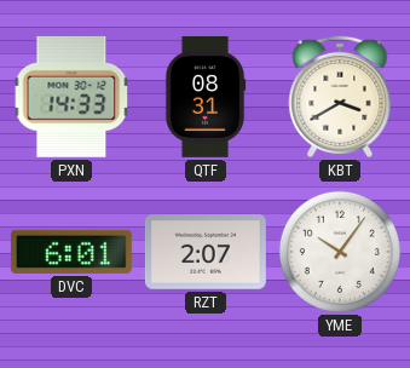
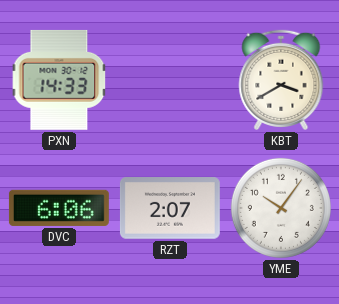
QTF: 08:31 -> none (206, 97)
DVC: 6:01 -> 6:06 (59, 208)
